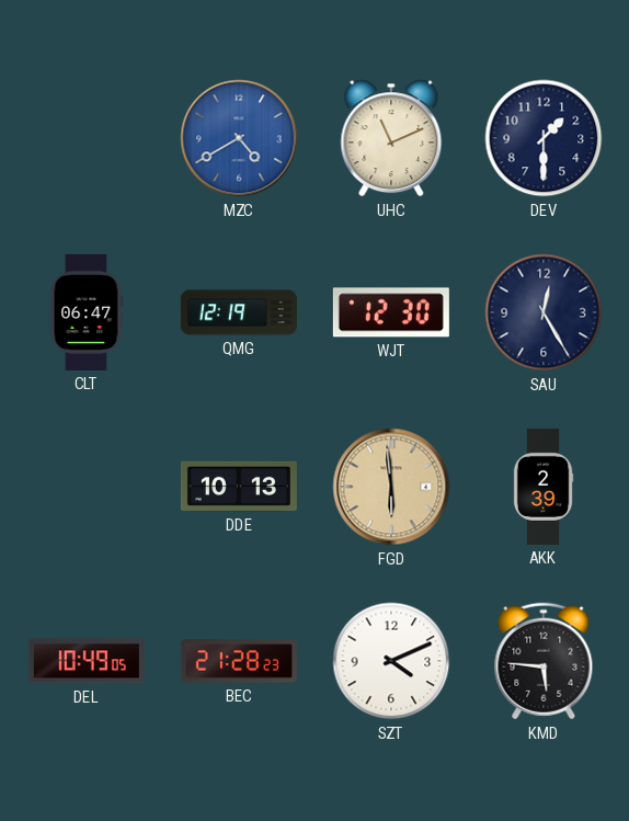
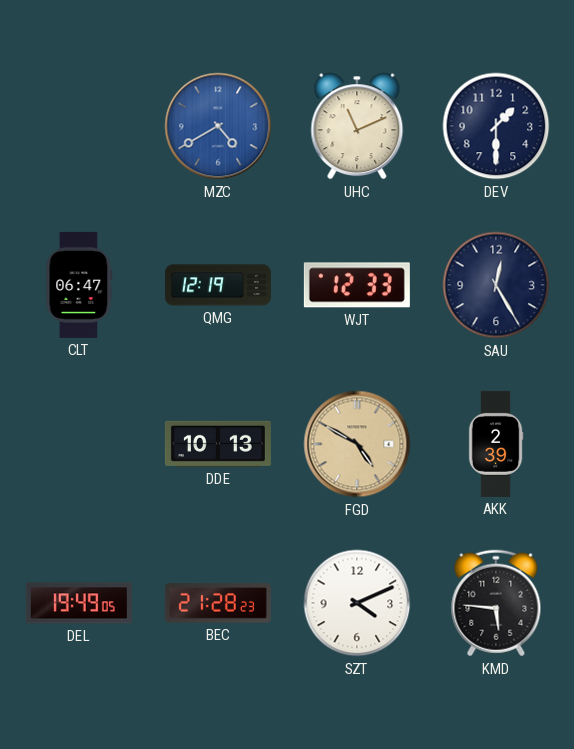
WJT: 12:30 -> 12:33 (357, 285)
FGD: 5:59 -> 4:50 (357, 444)
DEL: 10:49 -> 19:49 (79, 603)
